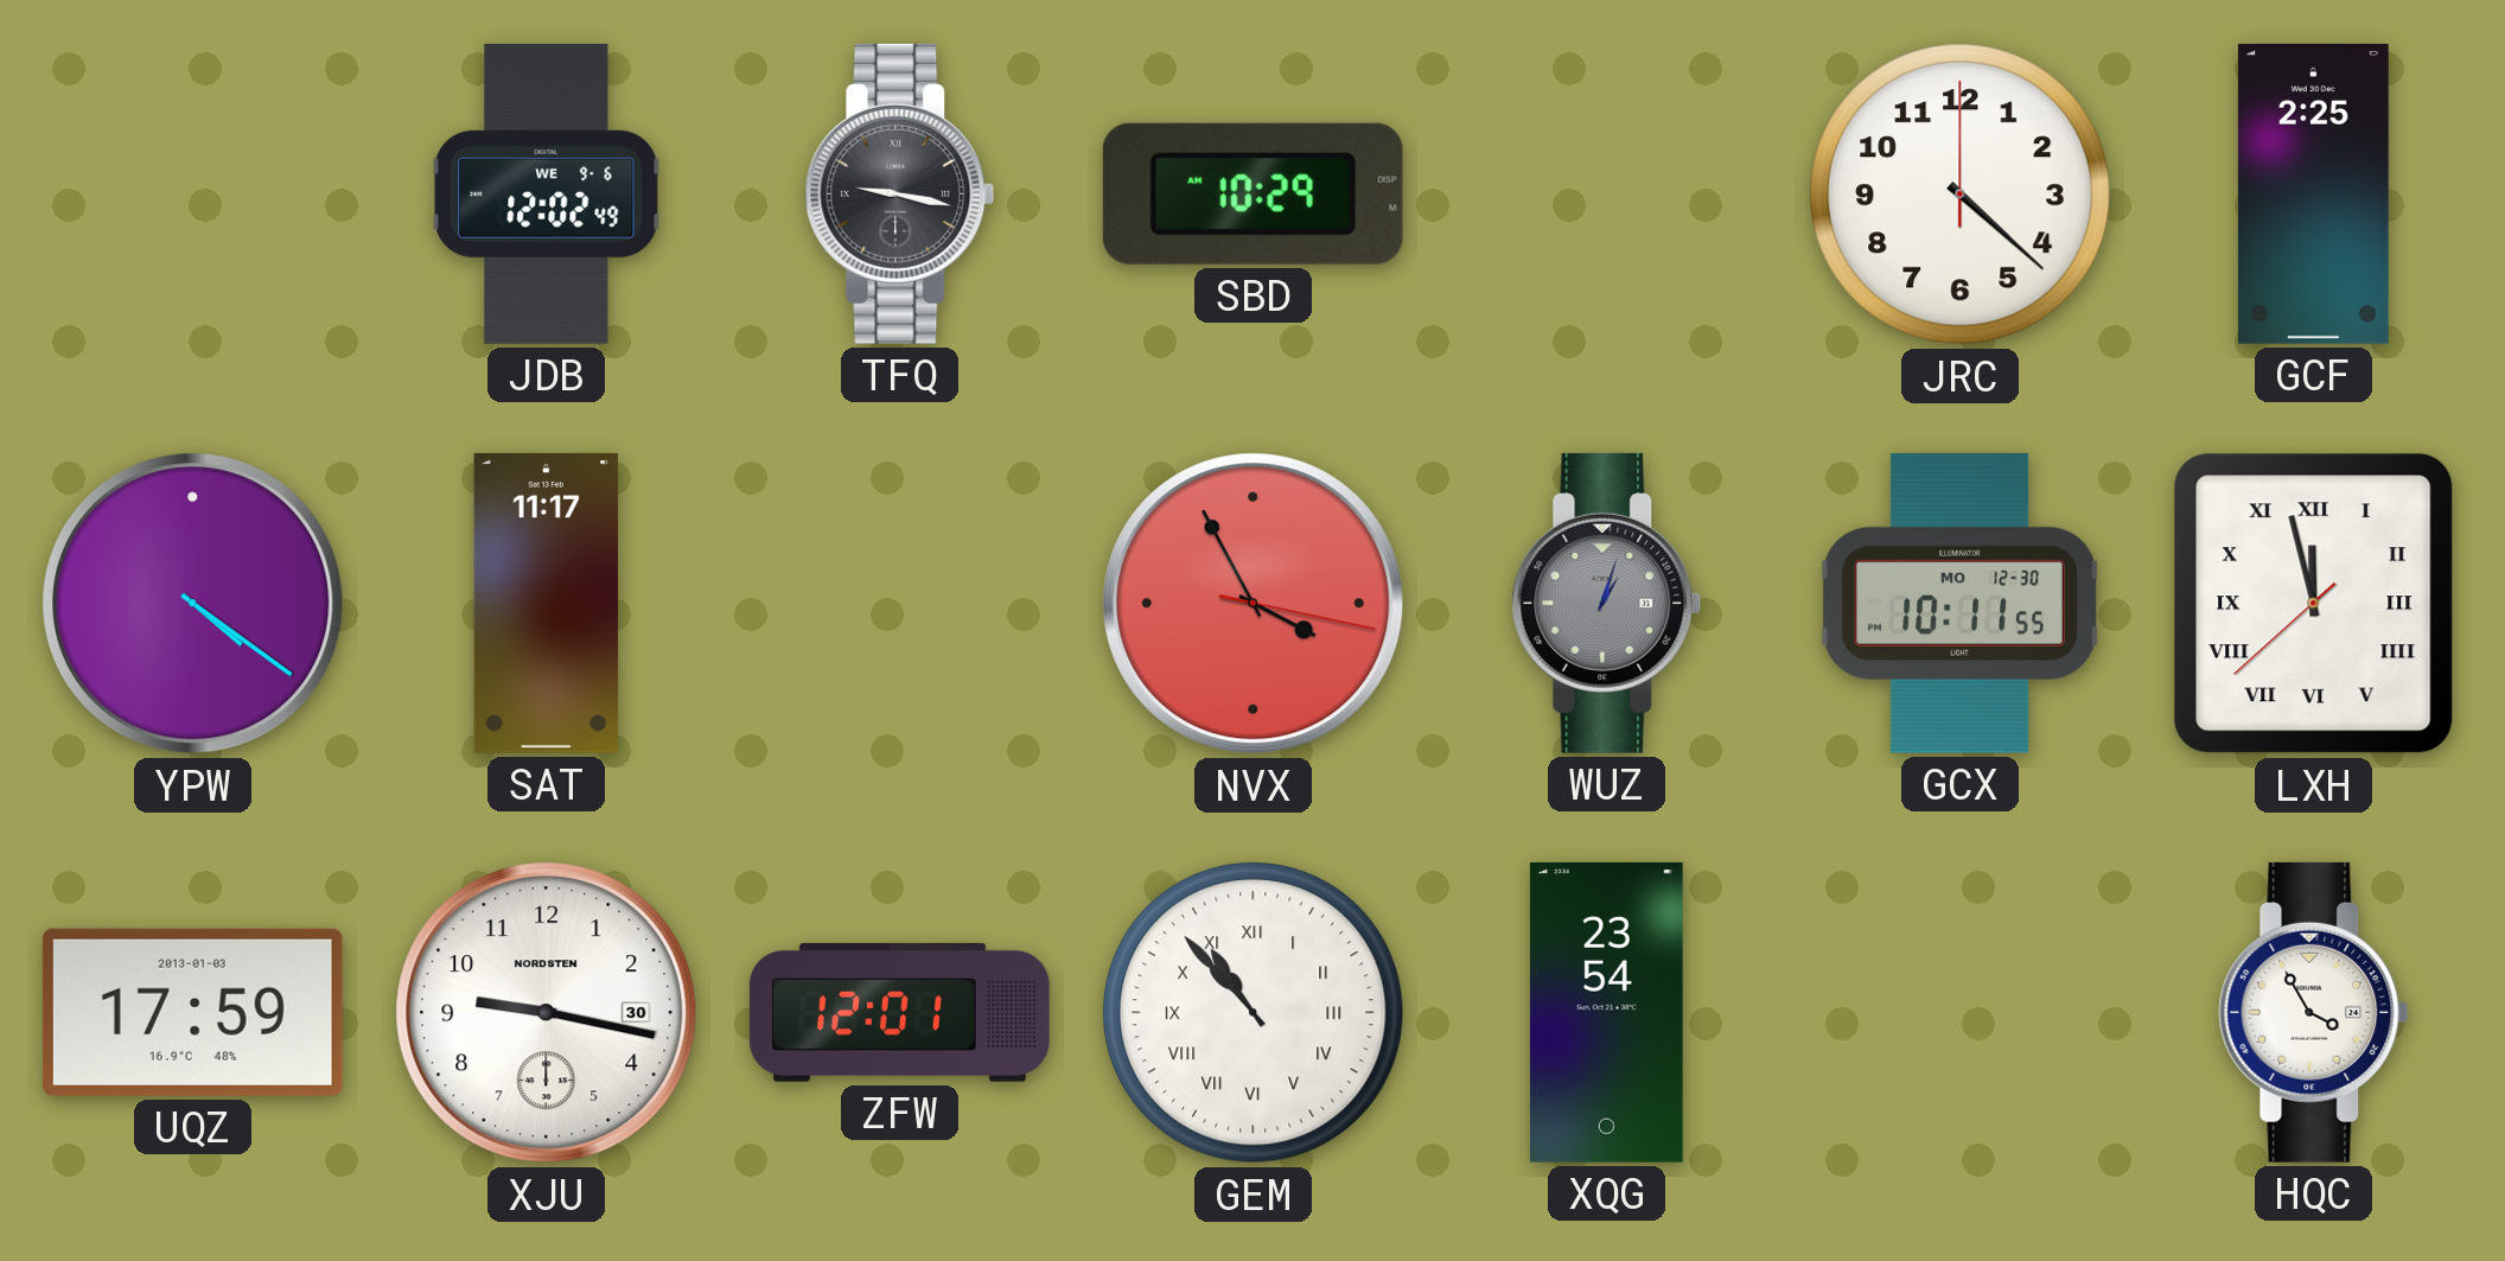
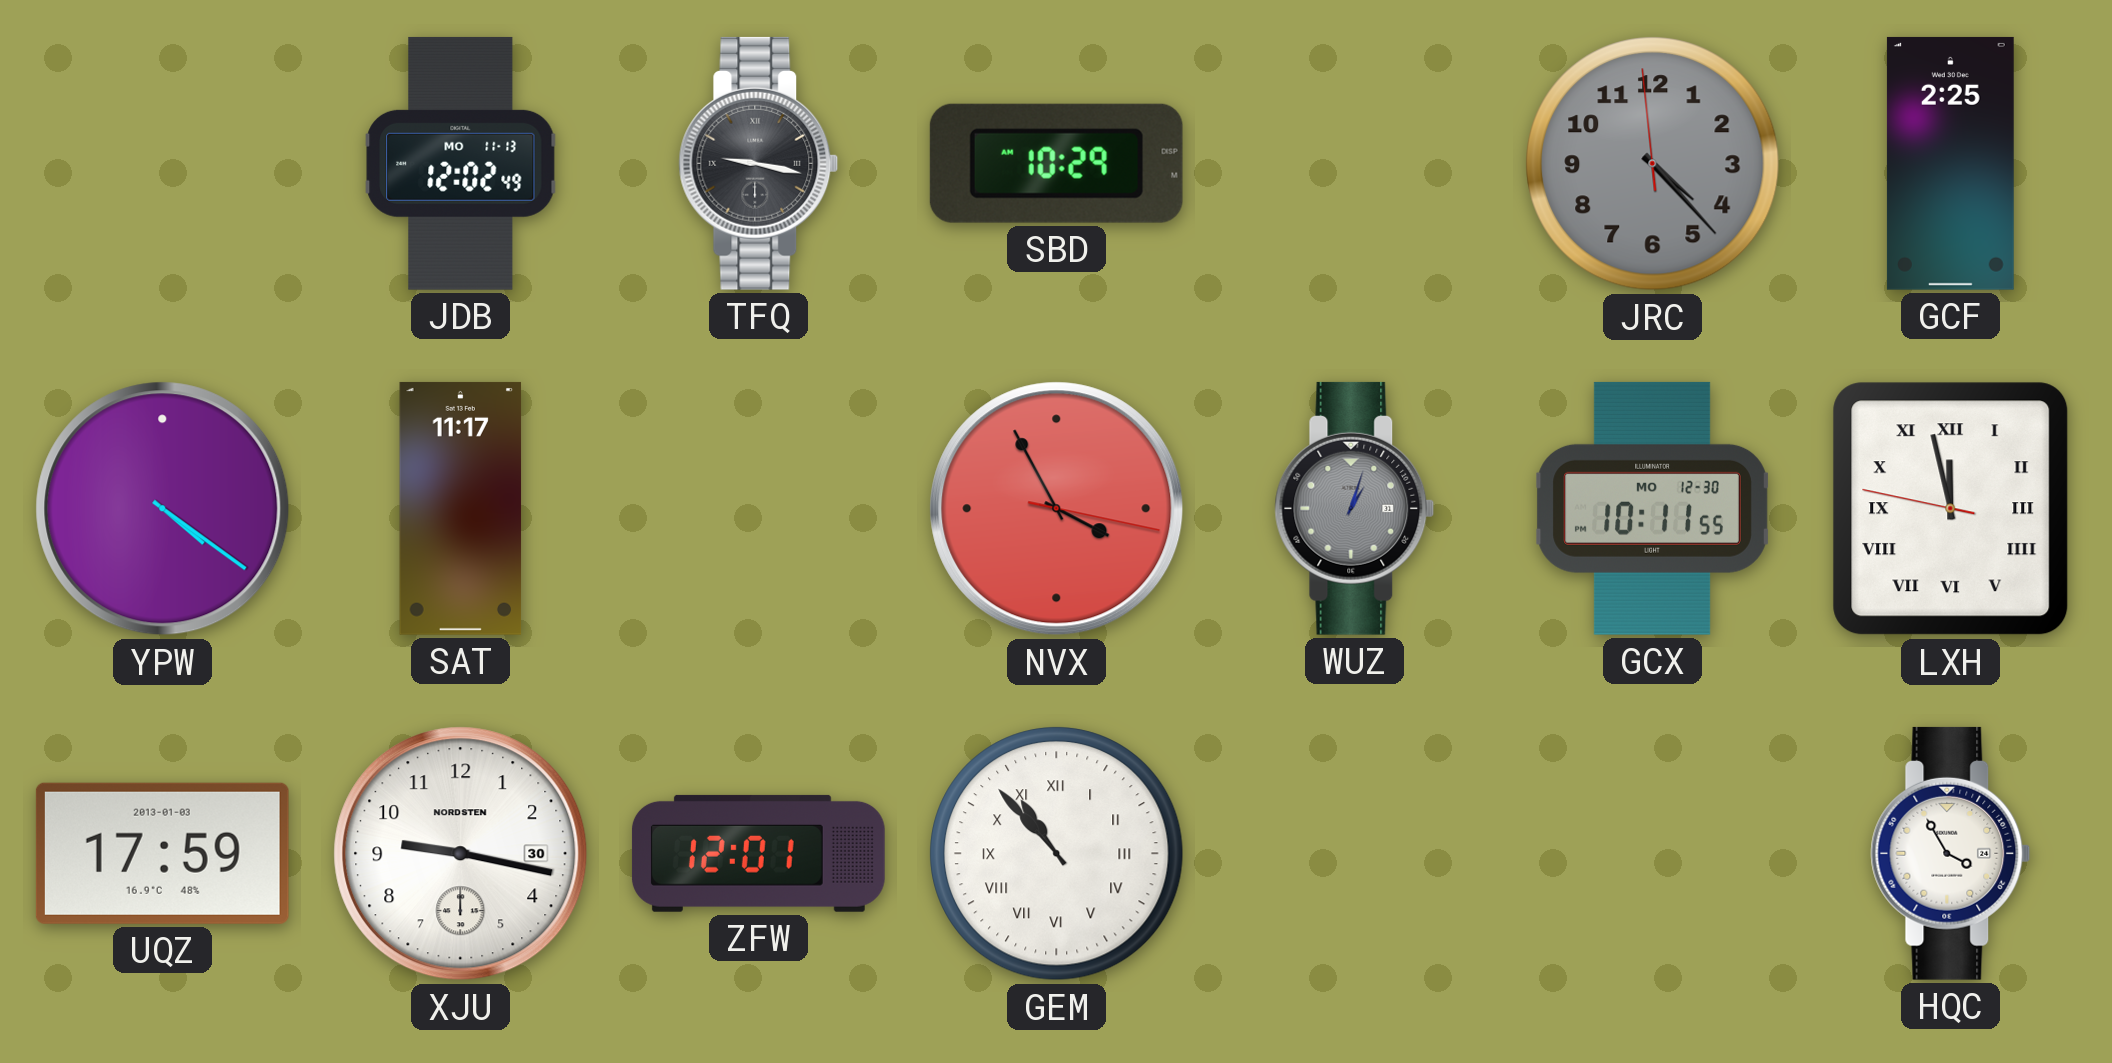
JDB date: WE 9-6 -> MO 11-13 (461, 163)
JRC: 4:22:00 -> 4:22:59 (1653, 164)
JRC dial: white -> grey (1653, 164)
LXH: 11:57:38 -> 11:57:47 (1951, 509)
XQG: 23:54 -> none (1606, 1012)
